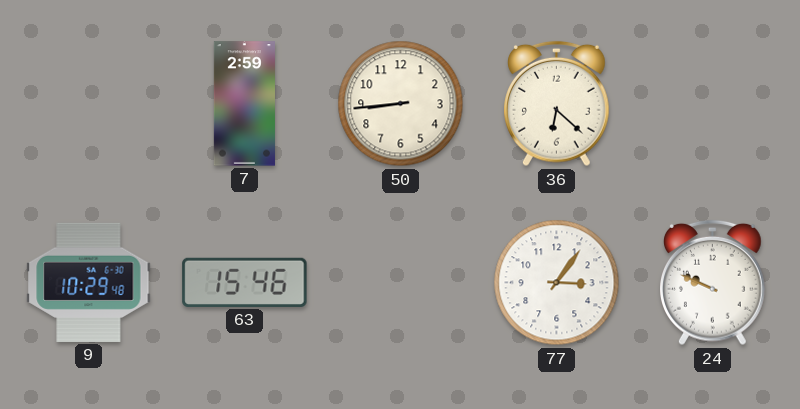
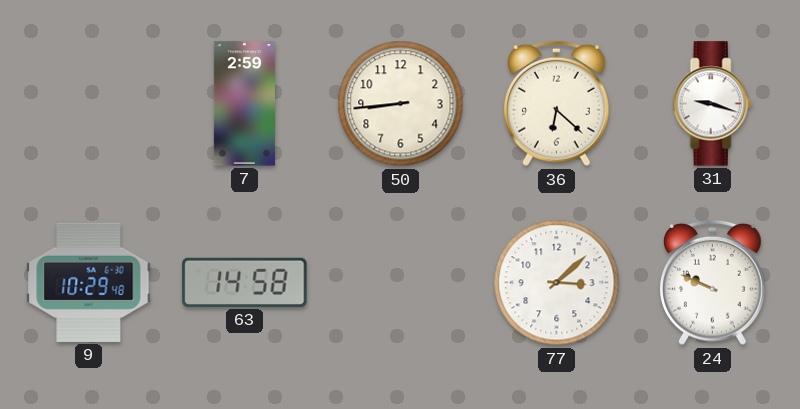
31: none -> 9:18 (712, 104)
63: 15:46 -> 14:58 (245, 282)
77: 3:06 -> 3:08 (557, 283)
